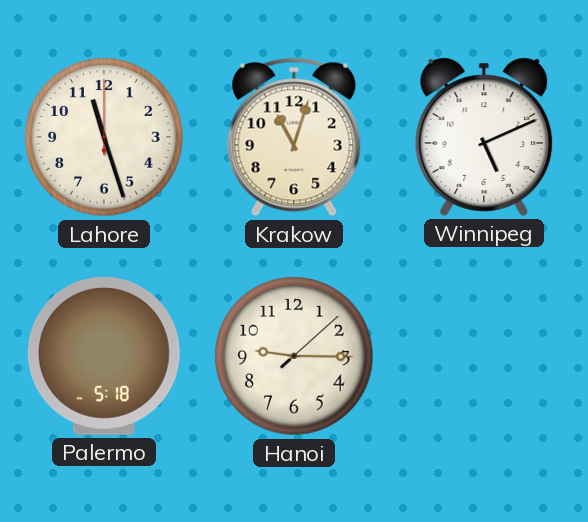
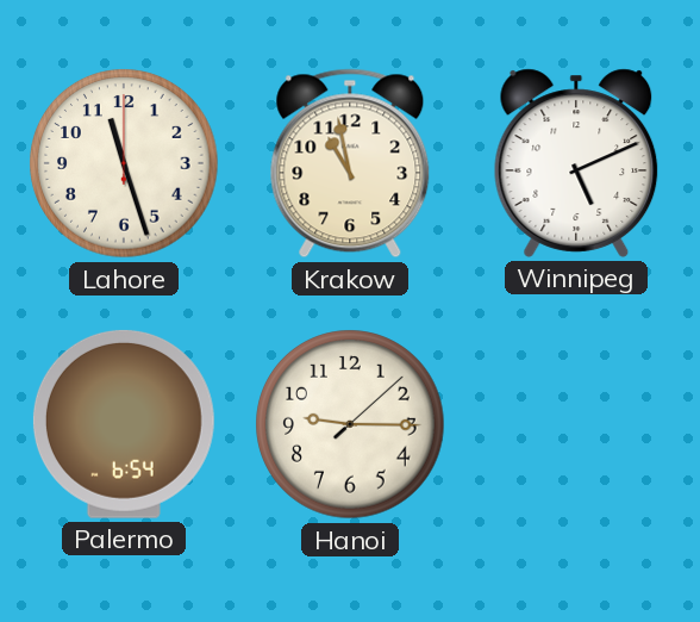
Krakow: 11:03 -> 10:58 (350, 163)
Palermo: 5:18 -> 6:54 (124, 424)
